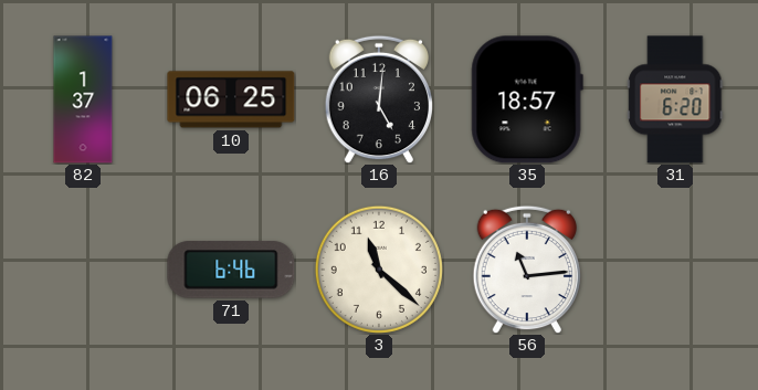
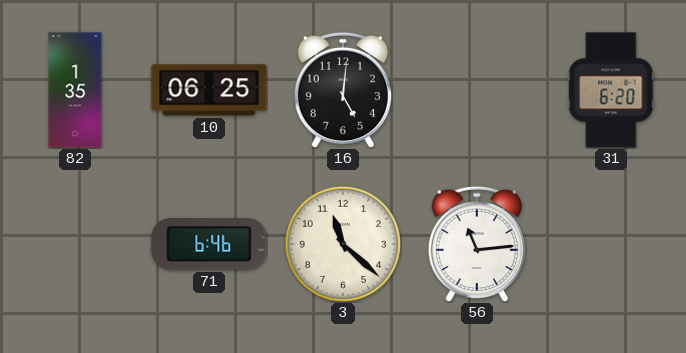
82: 1:37 -> 1:35 (75, 90)
35: 18:57 -> none (527, 99)
